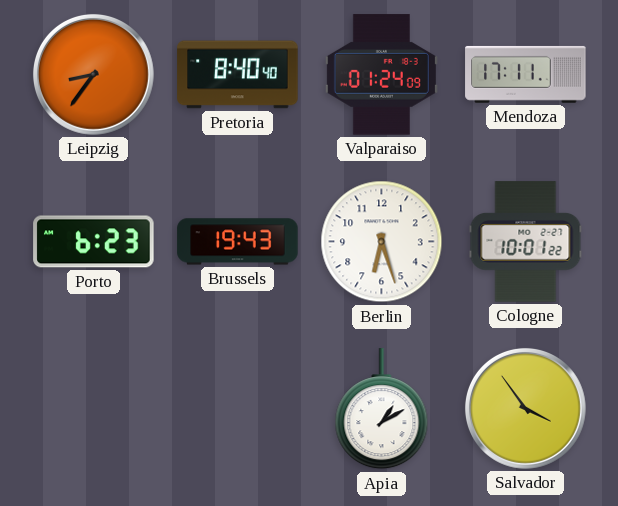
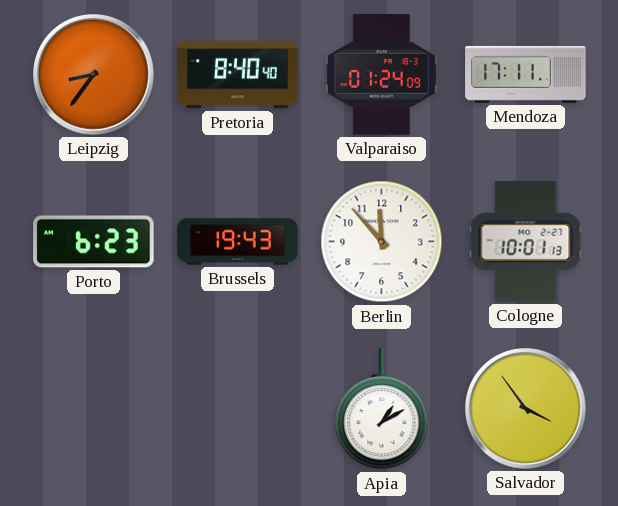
Berlin: 6:27 -> 11:53 (382, 242)
Cologne: 10:01:22 -> 10:01:13 (526, 242)
